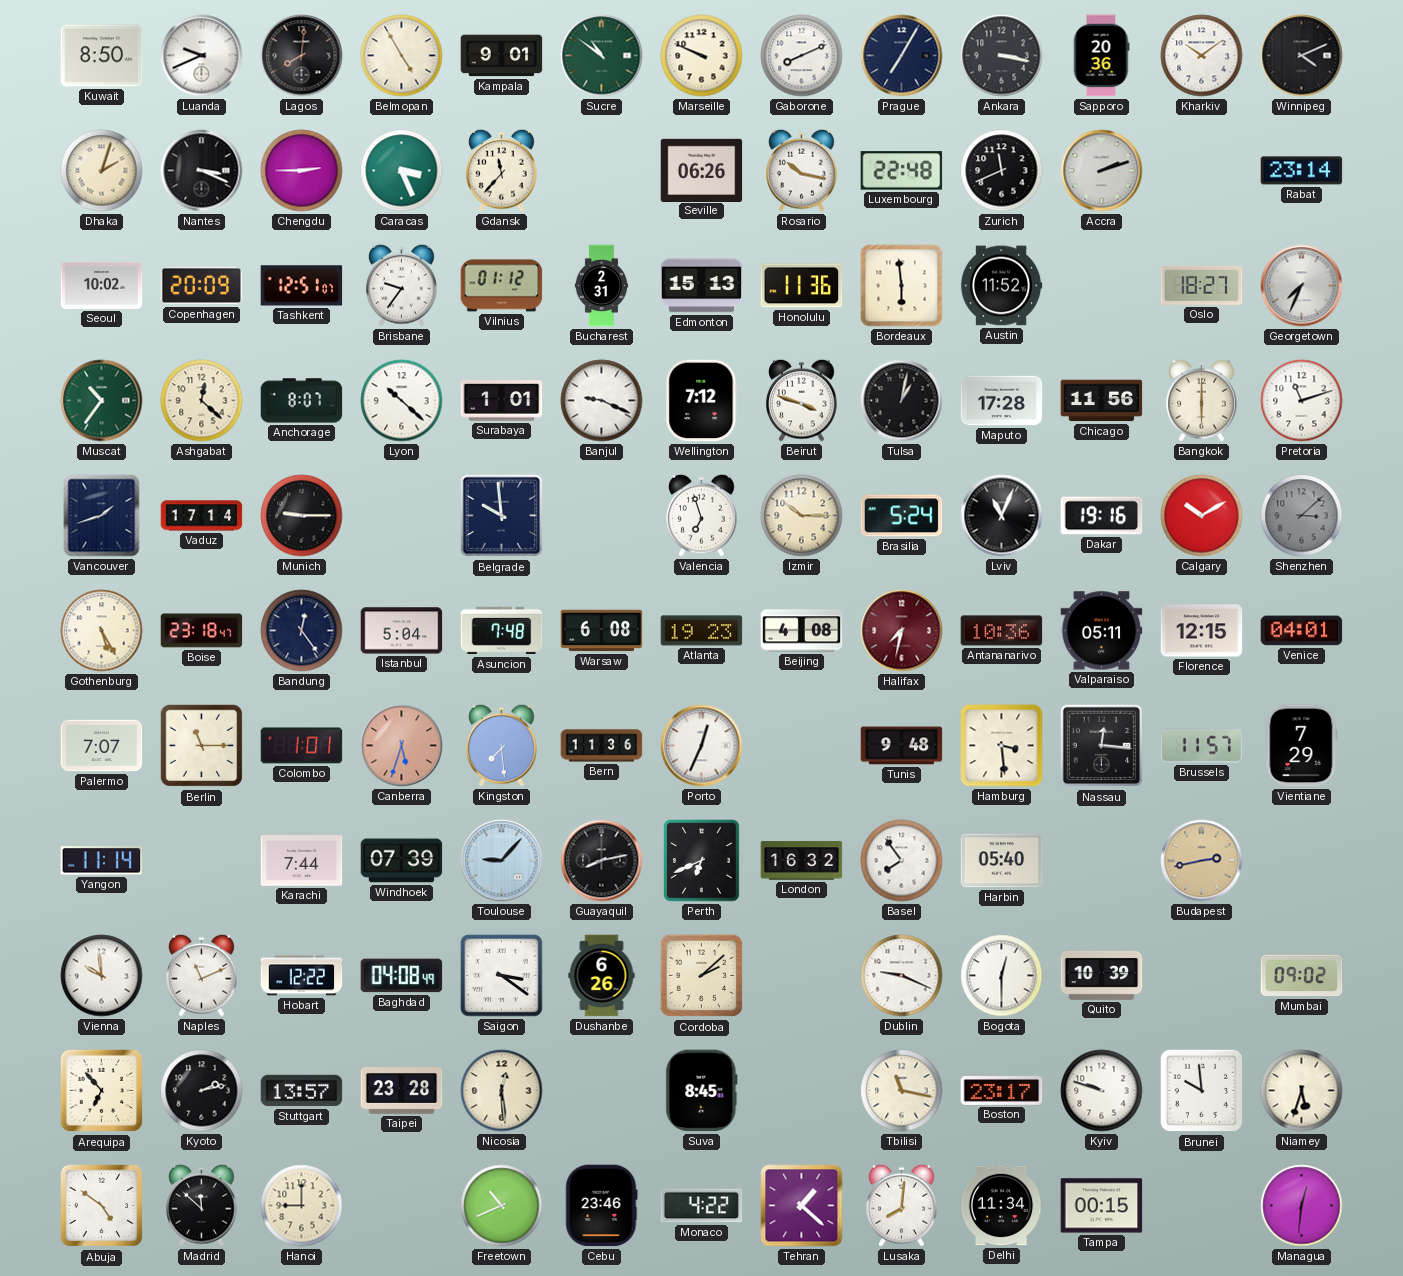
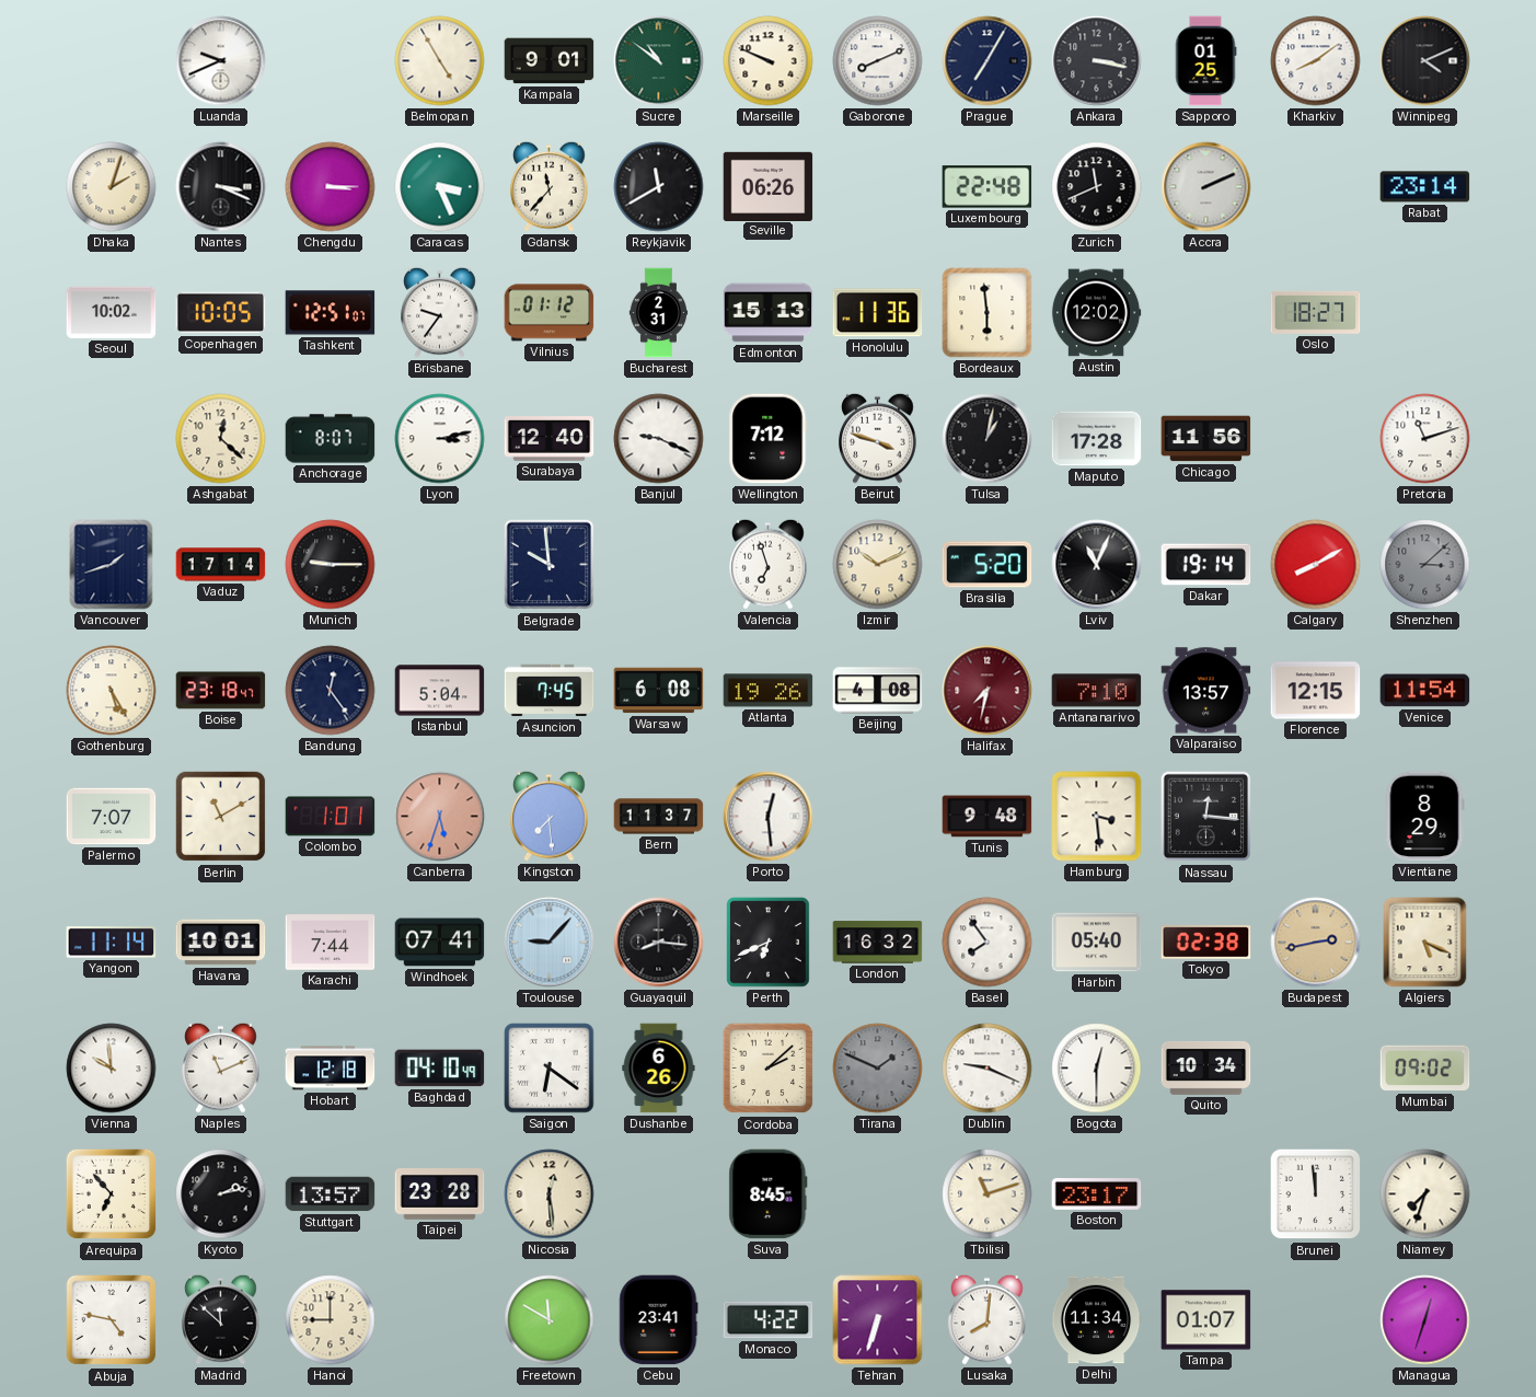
Kuwait: 8:50 -> none (102, 56)
Lagos: 8:01 -> none (302, 56)
Sapporo: 20:36 -> 01:25 (1205, 61)
Kharkiv: 10:09 -> 8:09 (1316, 61)
Chengdu: 2:45 -> 3:15 (331, 187)
Reykjavik: none -> 11:40 (659, 187)
Rosario: 10:17 -> none (802, 170)
Accra: 2:12 -> 2:11 (1206, 187)
Copenhagen: 20:09 -> 10:05 (221, 313)
Austin: 11:52 -> 12:02 (1096, 313)
Georgetown: 7:34 -> none (1302, 286)
Muscat: 10:36 -> none (102, 401)
Lyon: 10:22 -> 3:13 (440, 439)
Surabaya: 1:01 -> 12:40 (550, 439)
Bangkok: 6:00 -> none (1202, 400)
Izmir: 10:15 -> 10:11 (878, 565)
Brasilia: 5:24 -> 5:20 (988, 565)
Dakar: 19:16 -> 19:14 (1206, 565)
Calgary: 10:10 -> 8:10 (1316, 565)
Asuncion: 7:48 -> 7:45 (550, 691)
Atlanta: 19:23 -> 19:26 (769, 691)
Antananarivo: 10:36 -> 7:10 (1097, 691)
Valparaiso: 05:11 -> 13:57 (1206, 691)
Venice: 04:01 -> 11:54 (1425, 691)
Berlin: 11:15 -> 11:10 (221, 817)
Bern: 11:36 -> 11:37 (659, 817)
Porto: 12:34 -> 12:29 (769, 817)
Brussels: 11:57 -> none (1202, 746)
Vientiane: 7:29 -> 8:29 (1424, 817)
Havana: none -> 10:01 (221, 943)
Windhoek: 07:39 -> 07:41 (440, 943)
Guayaquil: 8:13 -> 8:16 (659, 943)
Tokyo: none -> 02:38 (1206, 943)
Algiers: none -> 5:19 (1425, 943)
Hobart: 12:22 -> 12:18 (331, 1069)
Baghdad: 04:08 -> 04:10 (440, 1069)
Saigon: 3:21 -> 6:21 (550, 1069)
Tirana: none -> 1:49 (878, 1069)
Quito: 10:39 -> 10:34 (1206, 1067)
Tbilisi: 11:17 -> 11:12 (988, 1194)
Kyiv: 9:48 -> none (1102, 1091)
Brunei: 9:59 -> 11:59 (1316, 1194)
Niamey: 5:33 -> 7:33 (1425, 1194)
Abuja: 4:51 -> 4:47 (112, 1320)
Freetown: 10:41 -> 11:50 (550, 1320)
Cebu: 23:46 -> 23:41 (659, 1320)
Tehran: 1:22 -> 6:33 (878, 1320)
Tampa: 00:15 -> 01:07 (1206, 1320)
Managua: 12:31 -> 12:33 (1425, 1320)
